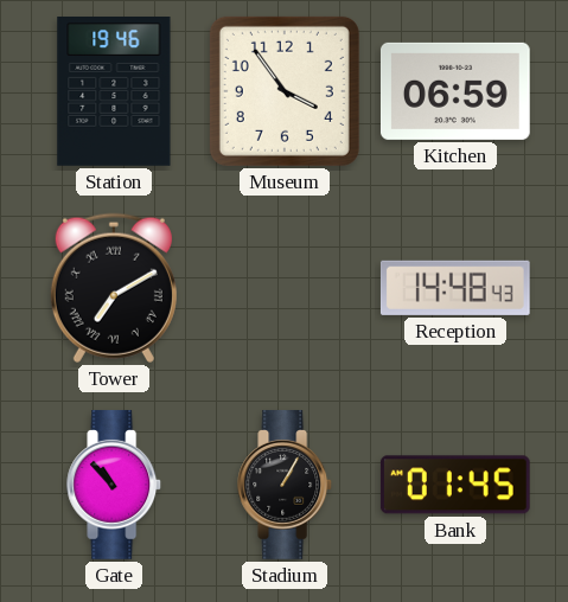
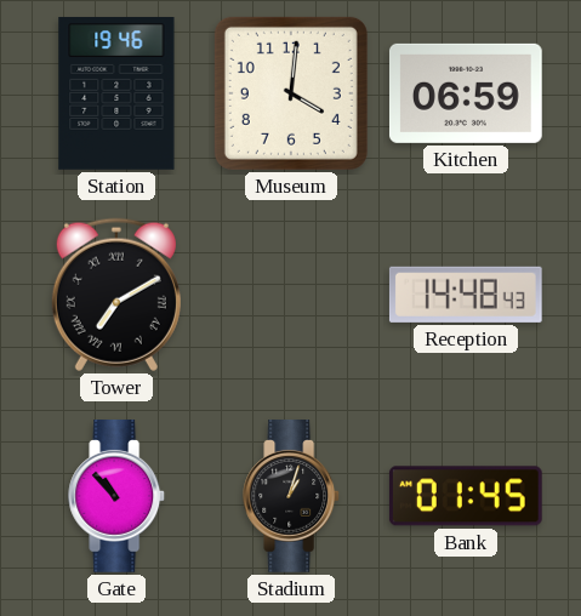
Museum: 3:54 -> 4:01 (291, 93)
Stadium: 1:05 -> 1:03 (292, 497)
